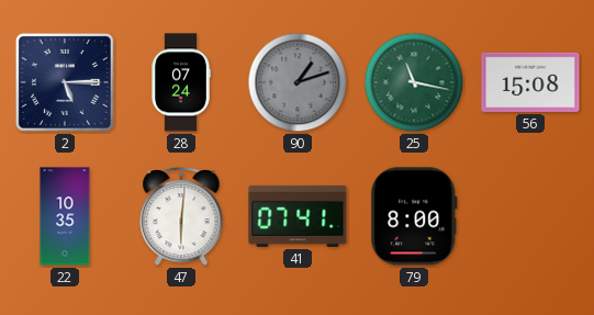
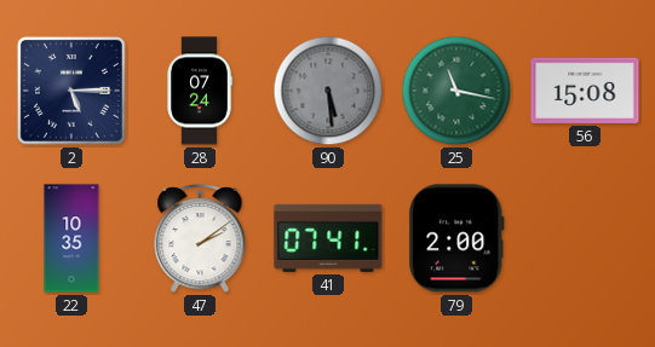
90: 1:12 -> 5:29 (328, 91)
47: 6:01 -> 2:09 (200, 239)
79: 8:00 -> 2:00 (456, 238)
